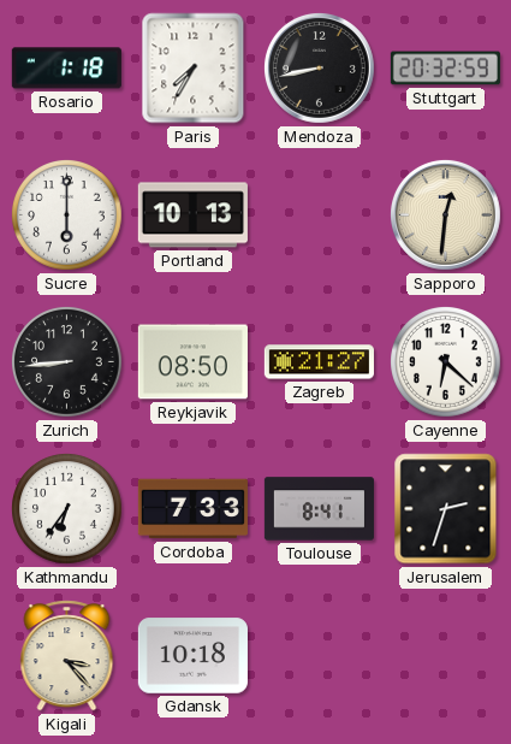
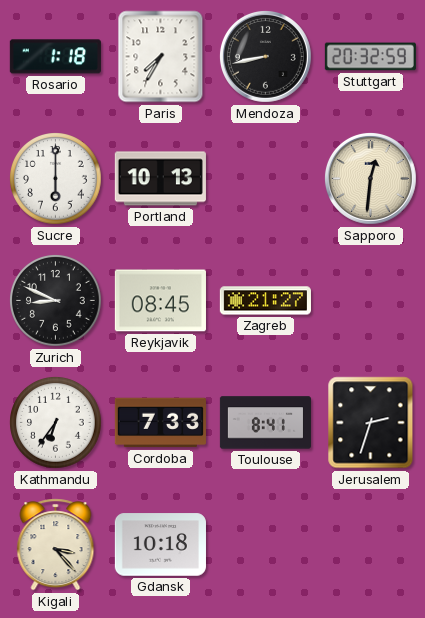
Zurich: 8:44 -> 8:49 (56, 301)
Reykjavik: 08:50 -> 08:45 (160, 301)
Cayenne: 6:22 -> none (446, 362)
